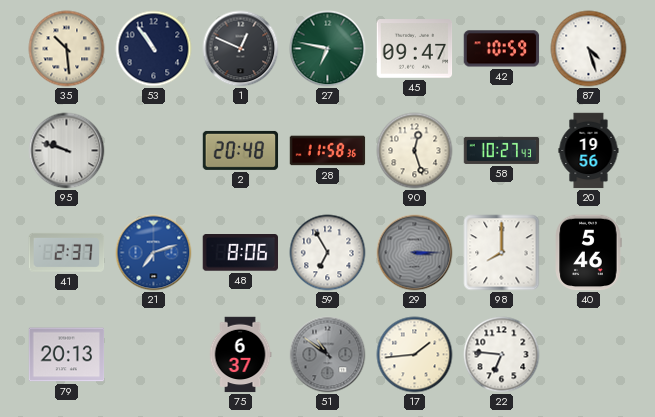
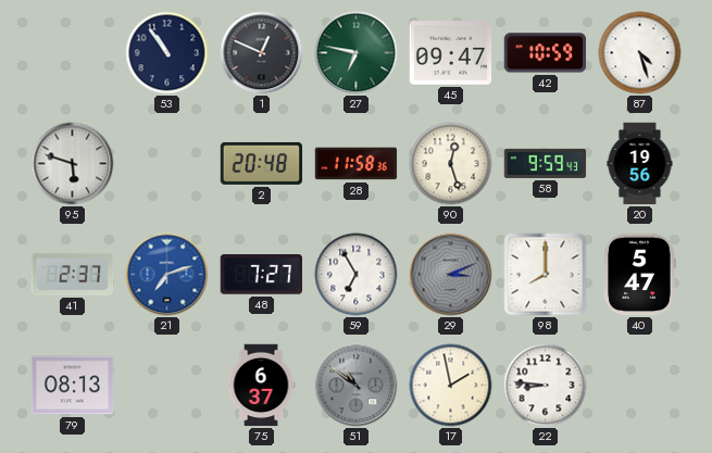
35: 10:29 -> none (67, 49)
95: 9:48 -> 5:48 (73, 164)
58: 10:27 -> 9:59 (546, 163)
48: 8:06 -> 7:27 (261, 275)
29: 3:15 -> 3:11 (451, 275)
40: 5:46 -> 5:47 (639, 275)
79: 20:13 -> 08:13 (73, 386)
17: 1:44 -> 1:58 (451, 386)
22: 6:46 -> 8:46 (546, 386)
